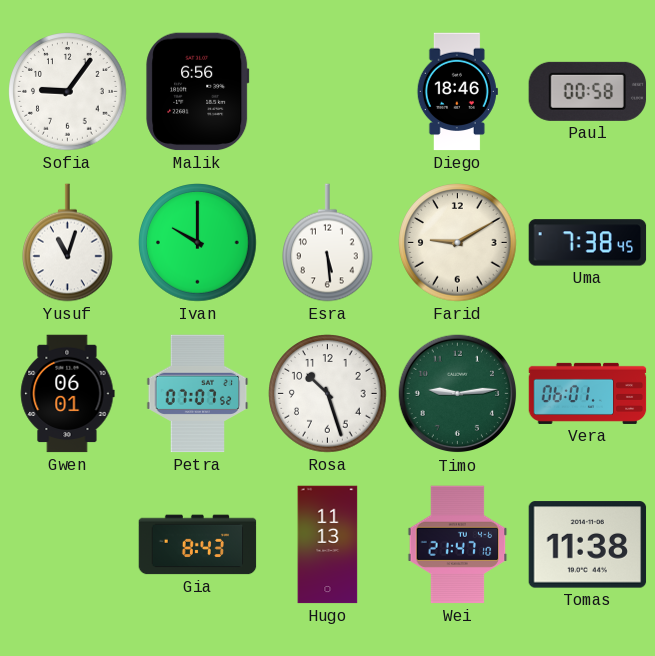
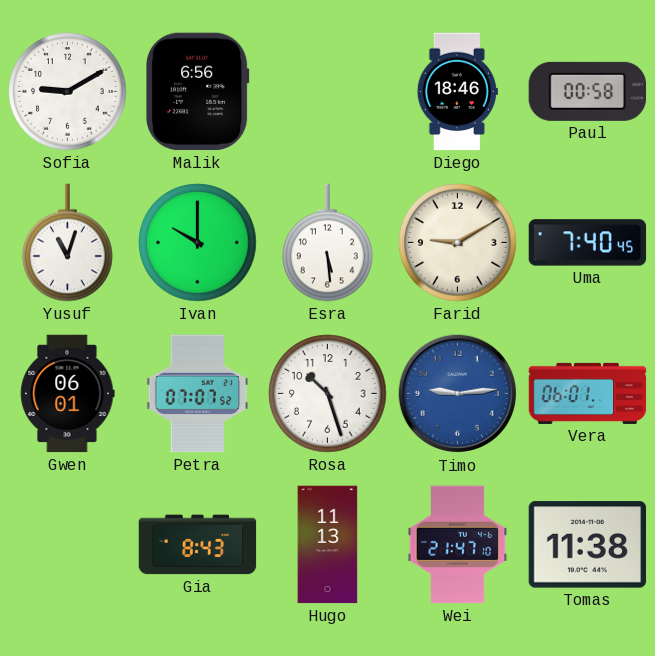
Sofia: 9:06 -> 9:10 (68, 92)
Uma: 7:38 -> 7:40 (588, 243)
Timo dial: green -> blue (458, 394)
